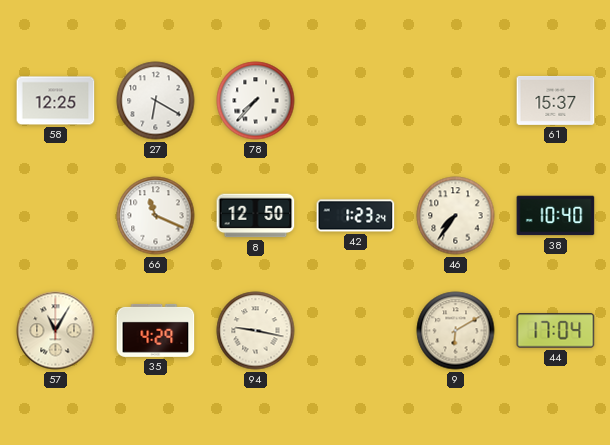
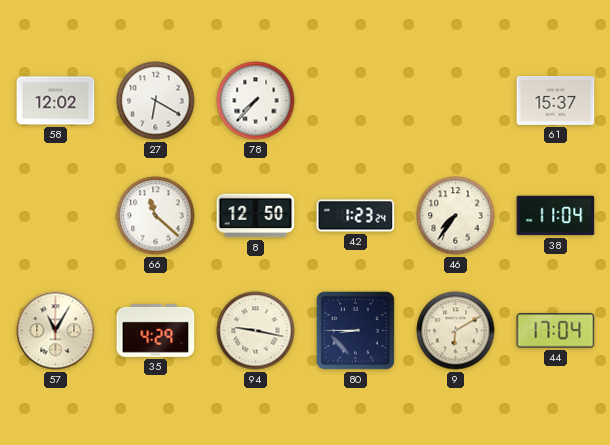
58: 12:25 -> 12:02 (56, 101)
66: 11:19 -> 11:22 (156, 216)
38: 10:40 -> 11:04 (556, 216)
80: none -> 8:45 (355, 330)
